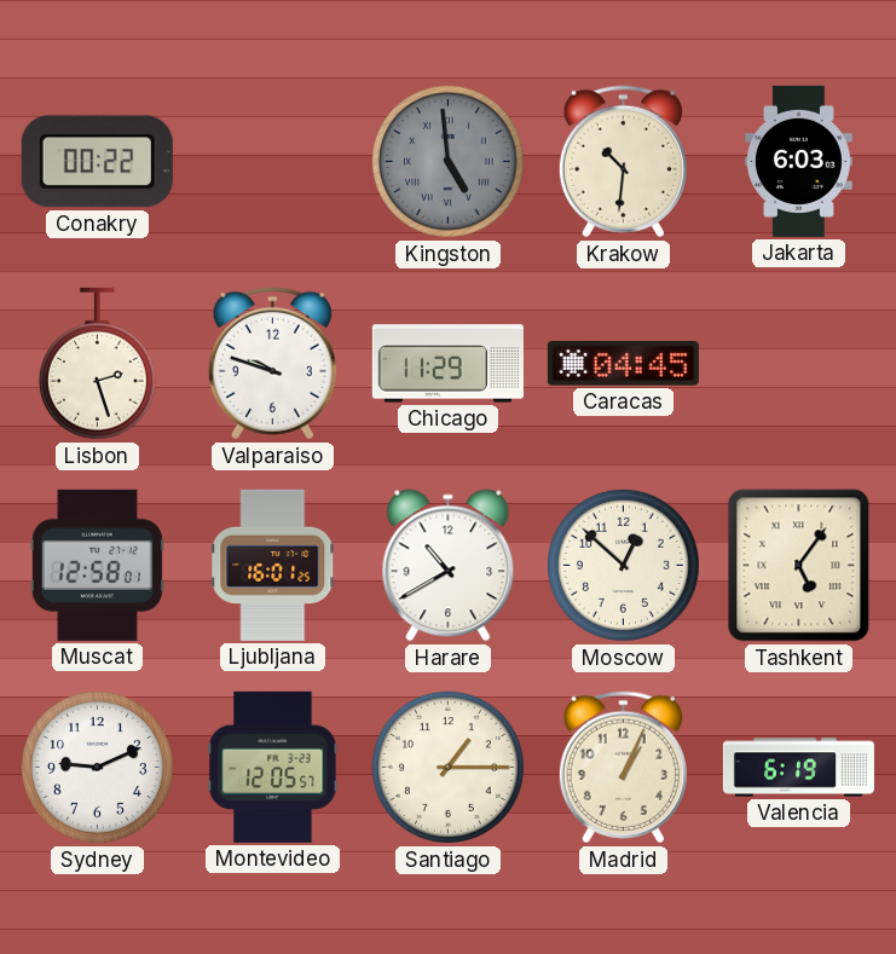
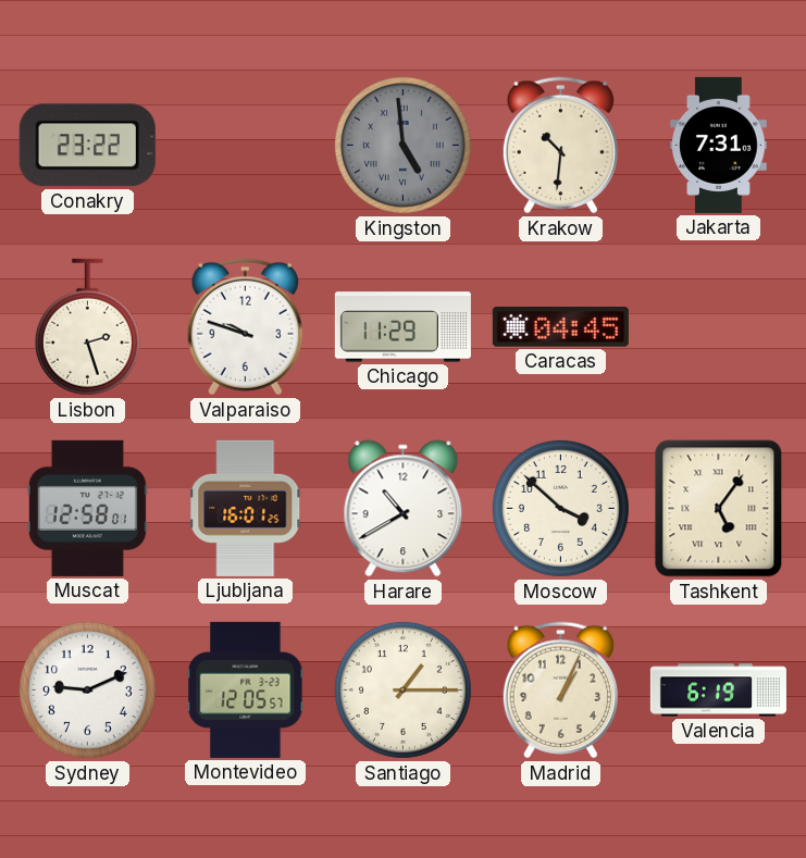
Conakry: 00:22 -> 23:22 (87, 146)
Jakarta: 6:03 -> 7:31 (719, 145)
Moscow: 12:52 -> 3:52 (560, 508)
